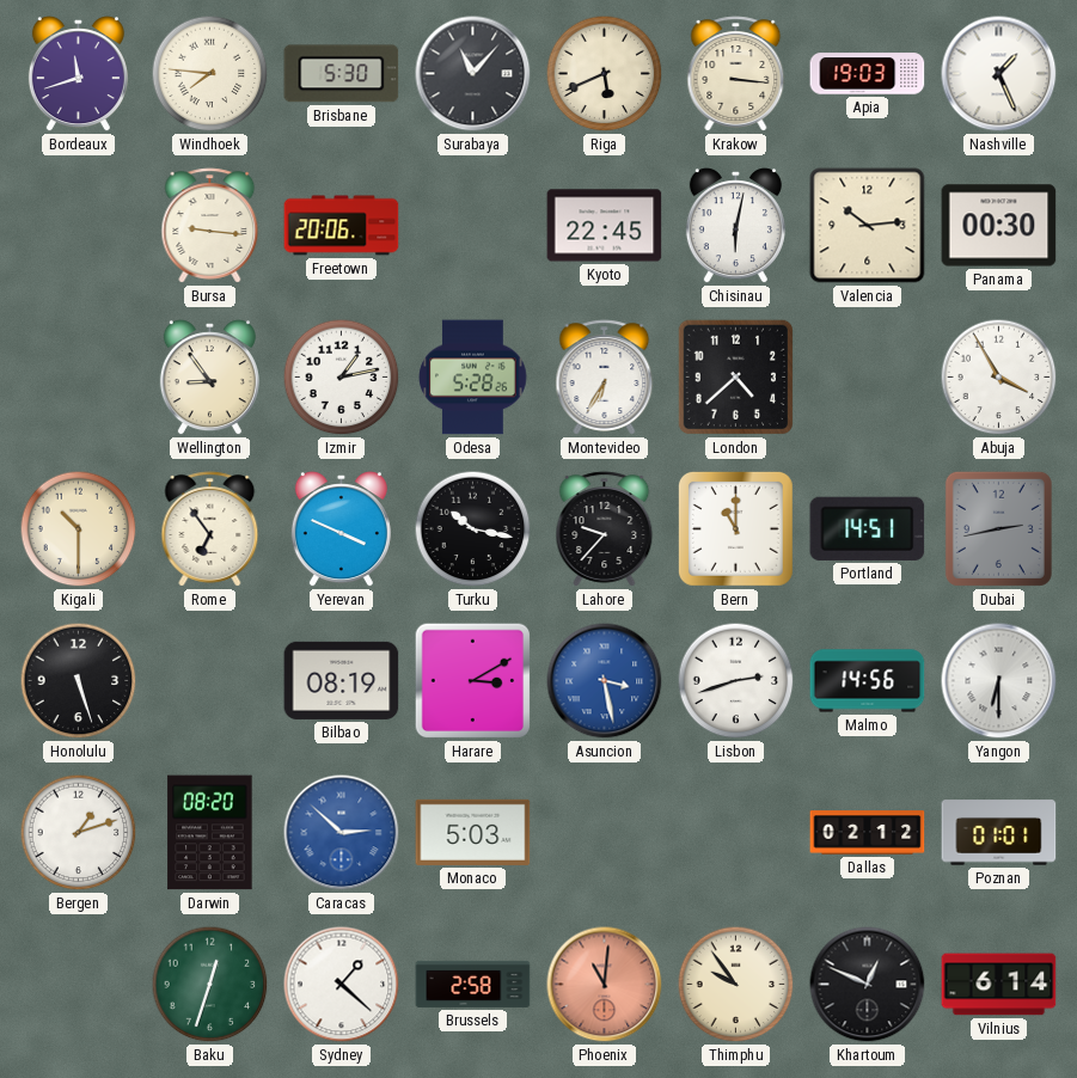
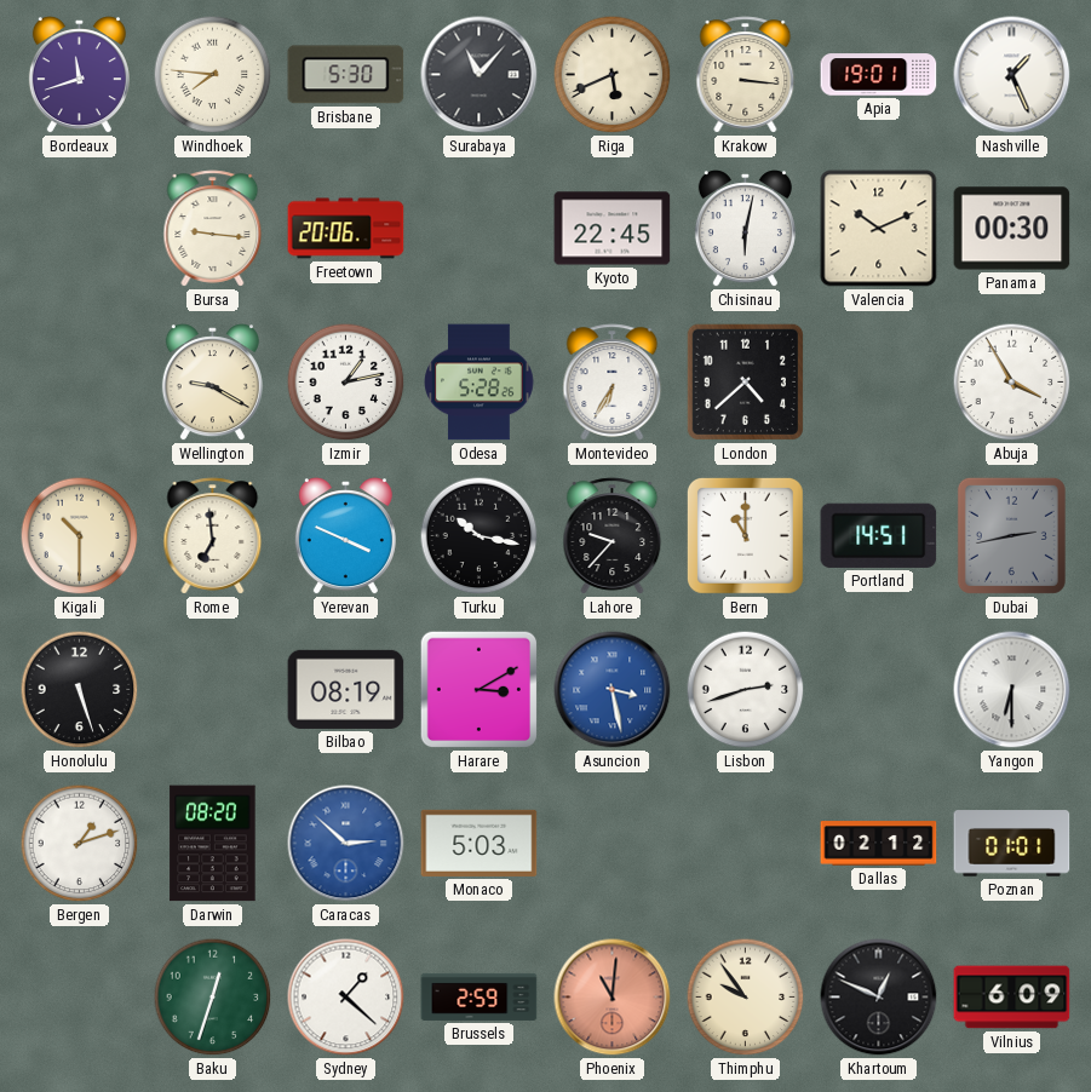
Apia: 19:03 -> 19:01 (879, 75)
Valencia: 10:14 -> 10:11 (879, 229)
Wellington: 8:54 -> 9:20 (212, 383)
Rome: 6:54 -> 6:59 (213, 536)
Malmo: 14:56 -> none (868, 681)
Brussels: 2:58 -> 2:59 (480, 996)
Vilnius: 6:14 -> 6:09 (1012, 998)
